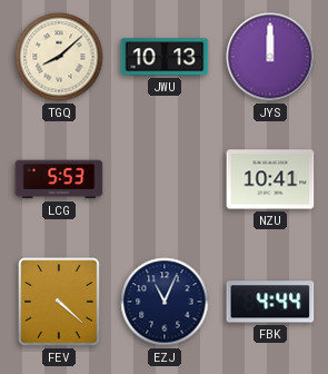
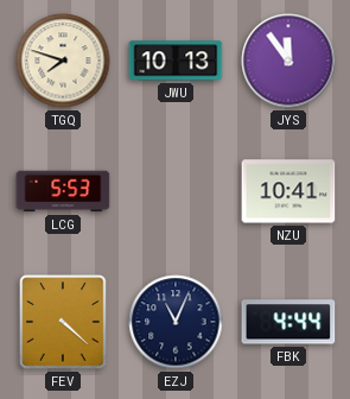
TGQ: 8:08 -> 7:48 (63, 61)
JYS: 12:00 -> 11:54 (288, 61)
